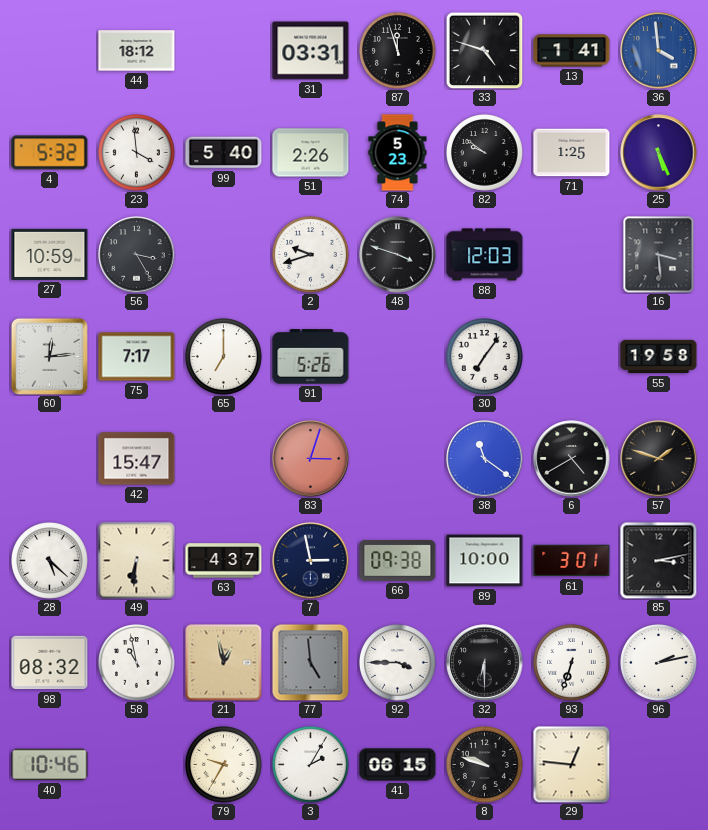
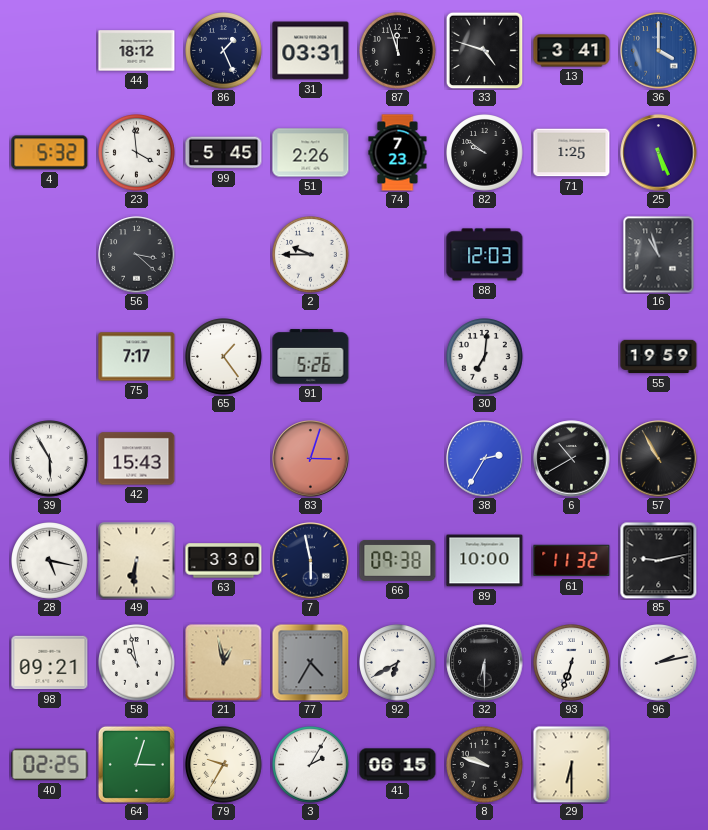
86: none -> 1:26 (224, 51)
13: 1:41 -> 3:41 (572, 51)
36: 3:59 -> 4:00 (659, 51)
99: 5:40 -> 5:45 (224, 153)
74: 5:23 -> 7:23 (398, 153)
27: 10:59 -> none (50, 254)
56: 3:25 -> 3:22 (137, 255)
2: 9:42 -> 9:45 (311, 255)
48: 3:48 -> none (398, 255)
16: 3:29 -> 10:57 (659, 255)
60: 12:14 -> none (49, 356)
65: 7:00 -> 1:24 (224, 357)
30: 7:06 -> 7:01 (485, 357)
55: 19:58 -> 19:59 (659, 357)
39: none -> 5:55 (50, 459)
42: 15:47 -> 15:43 (137, 459)
38: 11:21 -> 2:35 (485, 459)
6: 4:40 -> 10:40 (572, 459)
57: 1:48 -> 10:55 (659, 459)
28: 5:22 -> 5:17 (50, 561)
63: 4:37 -> 3:30 (224, 561)
7: 2:58 -> 5:58 (311, 561)
61: 3:01 -> 11:32 (572, 561)
85: 3:13 -> 9:13 (658, 560)
98: 08:32 -> 09:21 (50, 663)
77: 4:59 -> 4:35 (310, 662)
92: 3:45 -> 6:40 (398, 663)
40: 10:46 -> 02:25 (50, 765)
64: none -> 3:03 (136, 764)
29: 12:46 -> 6:30 (571, 764)
